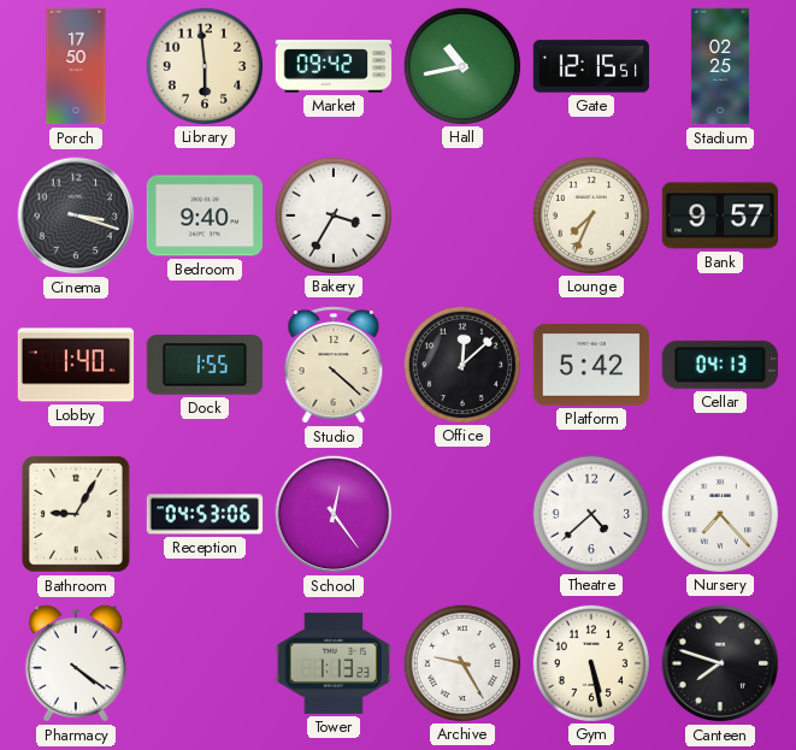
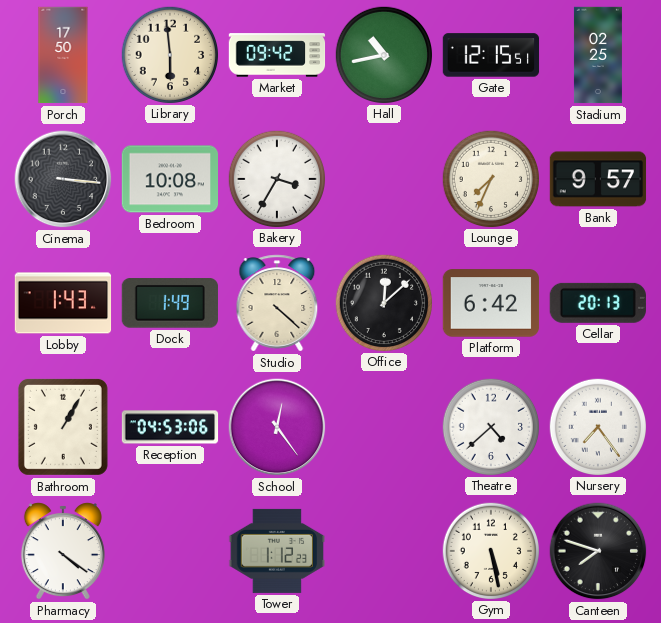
Cinema: 3:18 -> 3:16 (63, 179)
Bedroom: 9:40 -> 10:08 (170, 179)
Lobby: 1:40 -> 1:43 (63, 303)
Dock: 1:55 -> 1:49 (170, 303)
Platform: 5:42 -> 6:42 (491, 303)
Cellar: 04:13 -> 20:13 (598, 303)
Bathroom: 9:05 -> 1:05 (63, 427)
Nursery: 7:23 -> 7:24 (597, 426)
Tower: 1:13 -> 1:12 (276, 551)
Archive: 9:25 -> none (461, 662)
